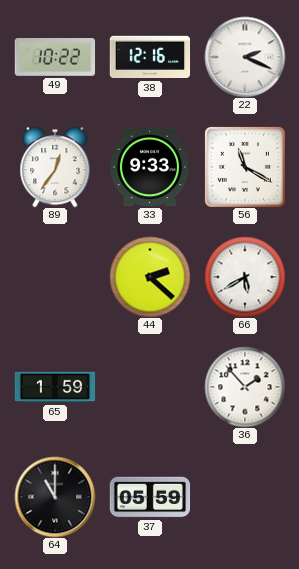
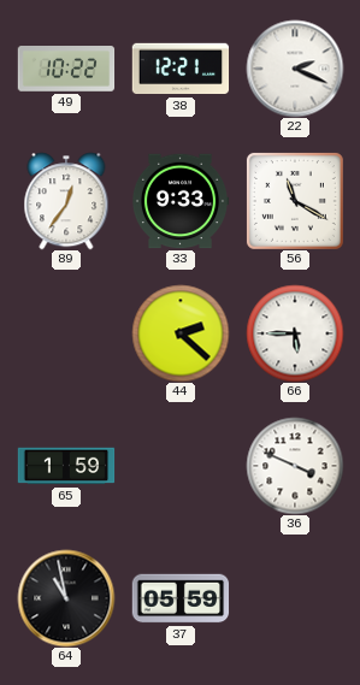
38: 12:16 -> 12:21 (181, 69)
66: 5:40 -> 5:45 (295, 333)
36: 1:53 -> 3:49 (295, 466)
64: 11:00 -> 10:58 (66, 598)
